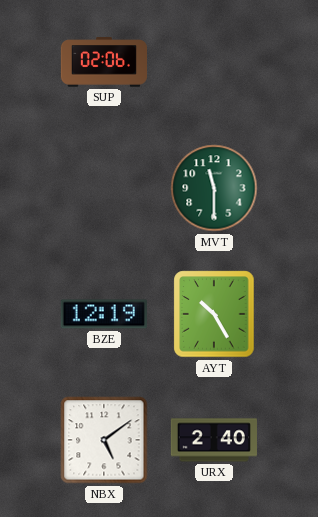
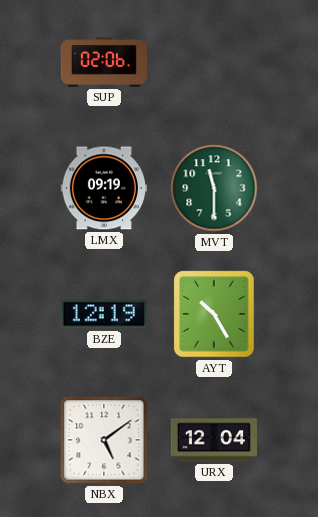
LMX: none -> 09:19 (104, 188)
URX: 2:40 -> 12:04 (214, 440)
